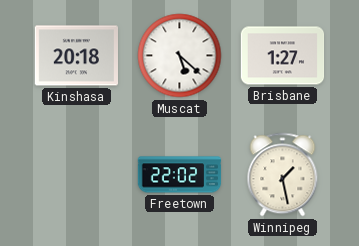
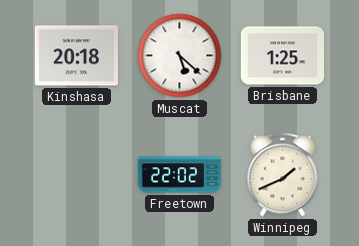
Brisbane: 1:27 -> 1:25 (283, 56)
Winnipeg: 1:28 -> 1:41 (283, 175)
